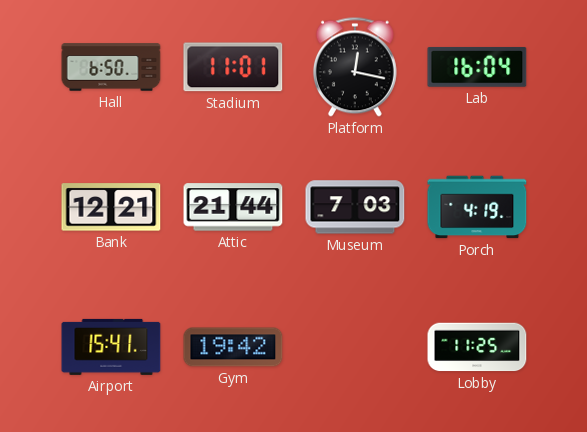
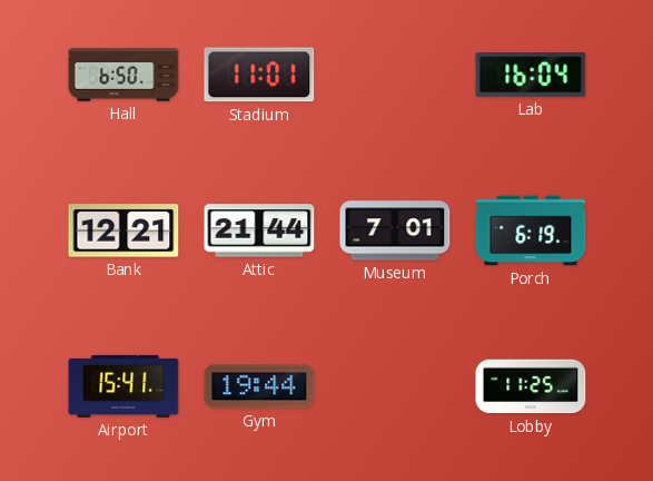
Platform: 12:17 -> none (355, 67)
Museum: 7:03 -> 7:01 (395, 230)
Porch: 4:19 -> 6:19 (531, 230)
Gym: 19:42 -> 19:44 (259, 386)
